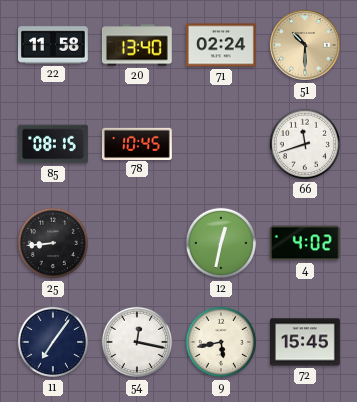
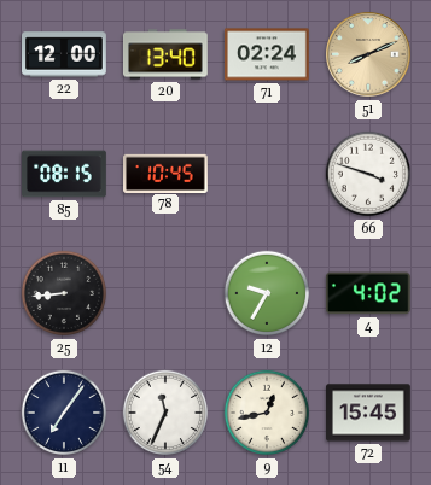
22: 11:58 -> 12:00 (65, 54)
51: 10:30 -> 8:11 (368, 54)
66: 11:42 -> 3:48 (368, 174)
12: 12:32 -> 9:35 (267, 293)
54: 12:17 -> 11:34 (165, 413)
9: 5:43 -> 12:43 (267, 413)
